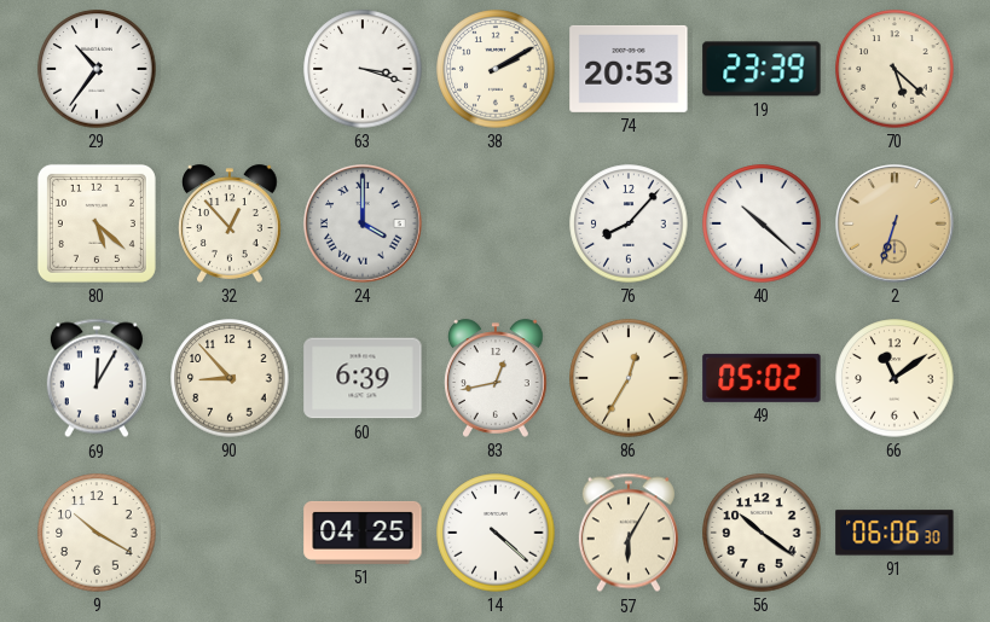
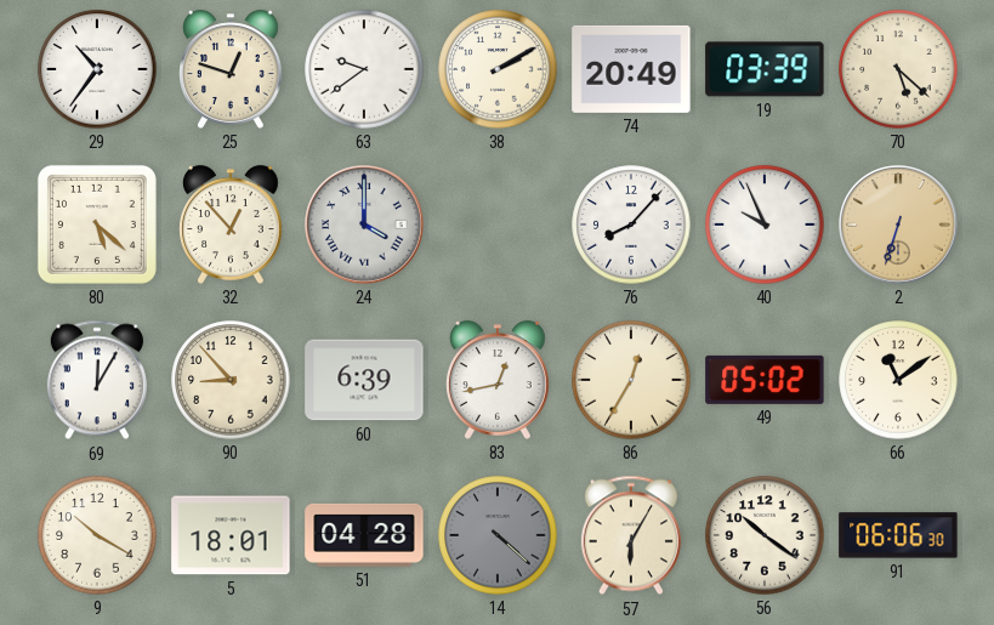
25: none -> 12:48 (232, 69)
63: 3:18 -> 9:39 (364, 69)
74: 20:53 -> 20:49 (631, 69)
19: 23:39 -> 03:39 (765, 69)
40: 10:22 -> 9:56 (765, 225)
5: none -> 18:01 (231, 535)
51: 04:25 -> 04:28 (364, 535)
14 dial: white -> grey (498, 535)
